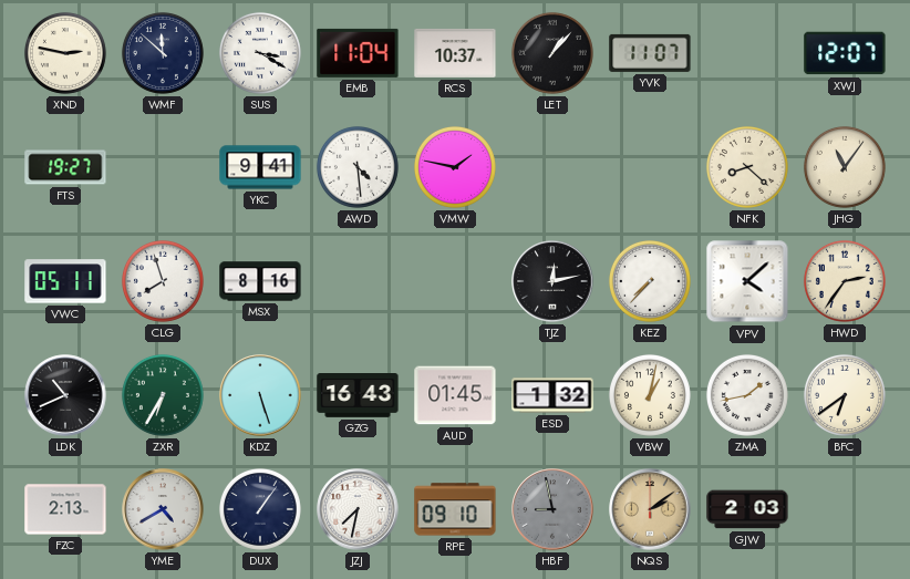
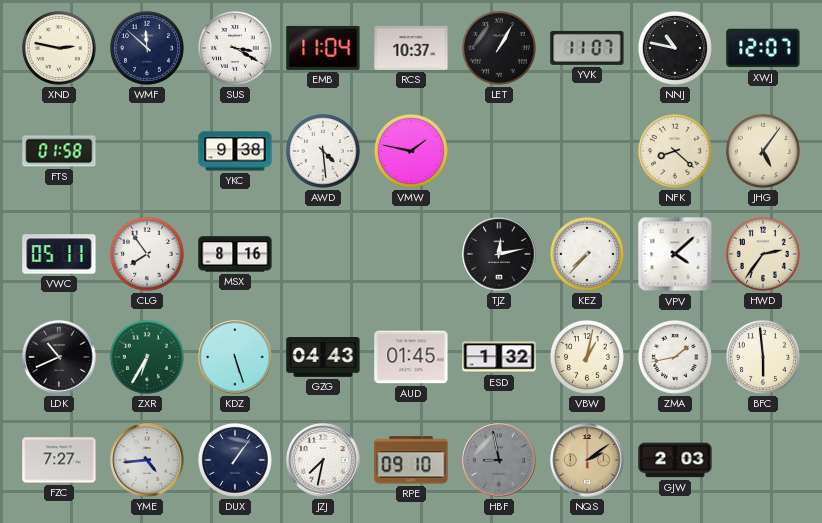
LET: 1:07 -> 1:05 (499, 48)
NNJ: none -> 10:47 (675, 48)
FTS: 19:27 -> 01:58 (59, 151)
YKC: 9:41 -> 9:38 (235, 151)
JHG: 11:06 -> 5:06 (763, 151)
CLG: 7:57 -> 7:54 (147, 254)
GZG: 16:43 -> 04:43 (323, 358)
BFC: 6:39 -> 5:59 (763, 357)
FZC: 2:13 -> 7:27 (59, 460)
YME: 4:40 -> 4:44 (147, 460)
